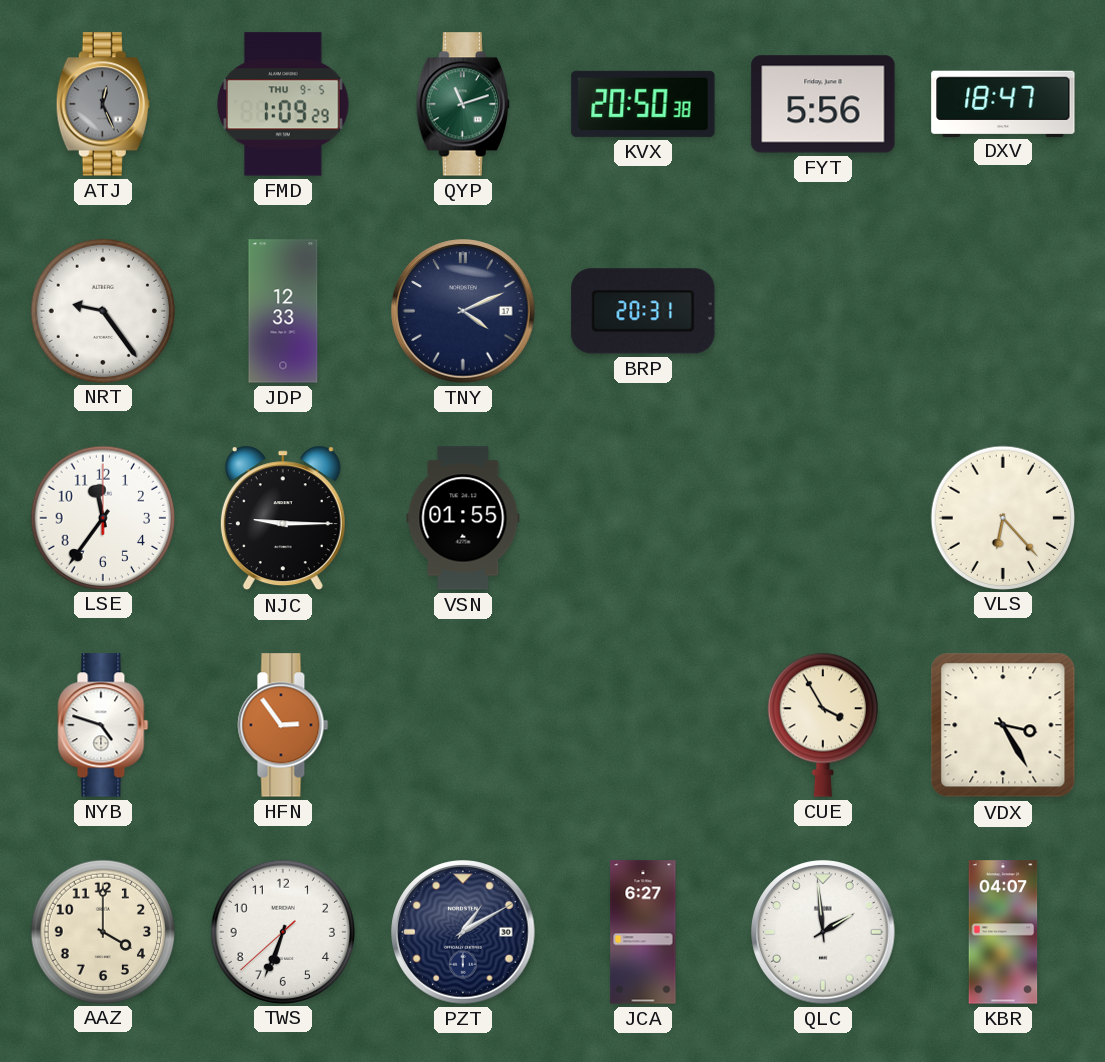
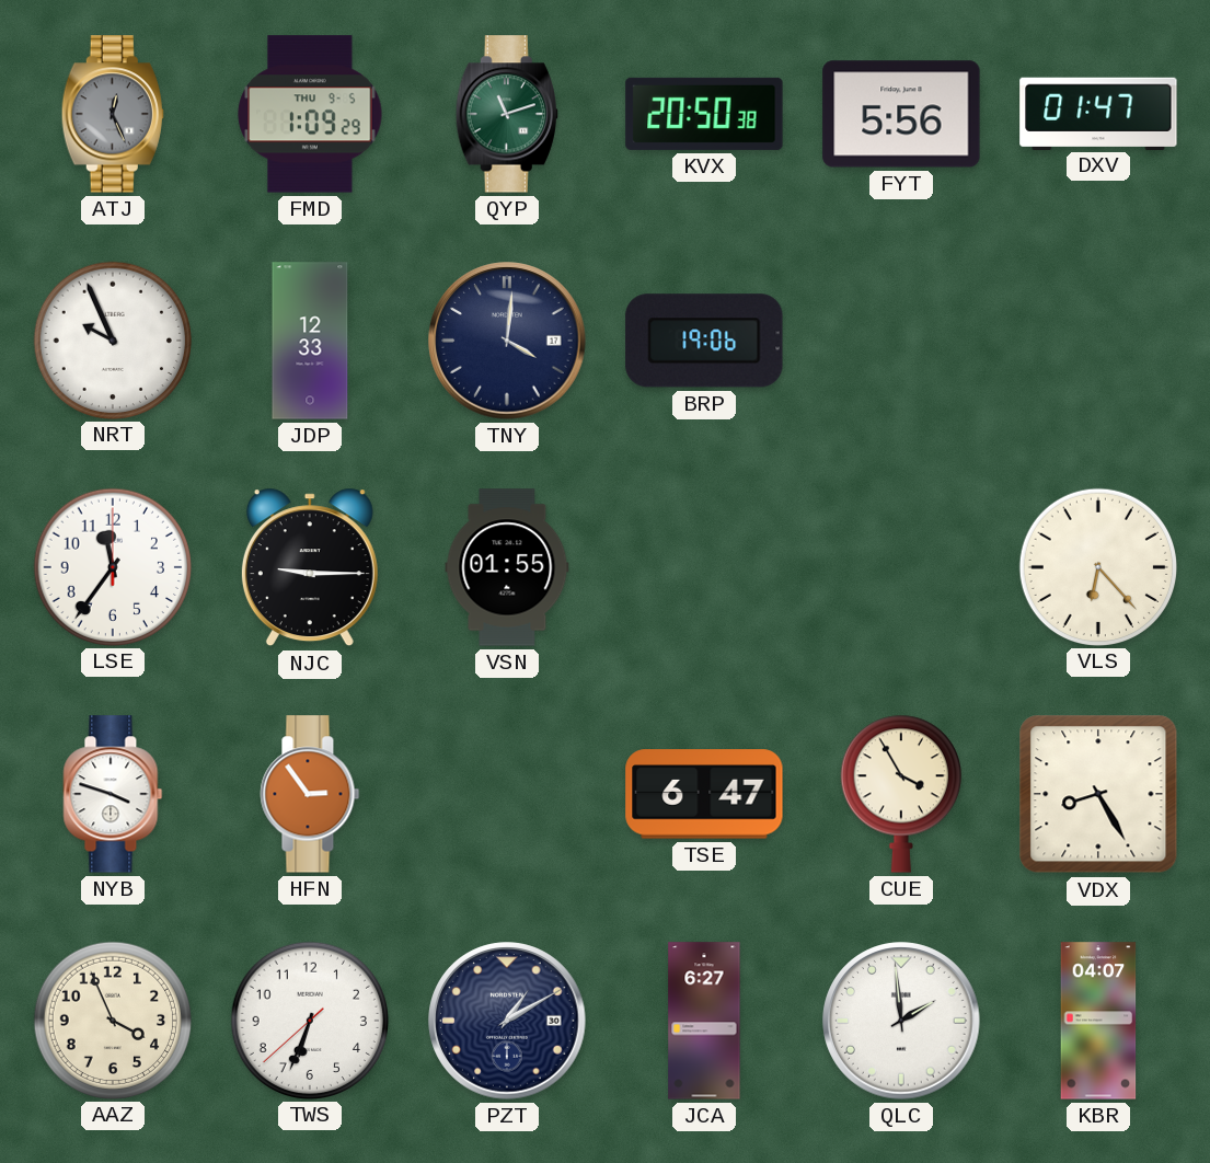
DXV: 18:47 -> 01:47 (1098, 113)
NRT: 9:24 -> 9:56 (112, 339)
TNY: 4:11 -> 4:01 (507, 341)
BRP: 20:31 -> 19:06 (704, 341)
NYB: 4:48 -> 3:48 (113, 794)
TSE: none -> 6:47 (704, 794)
VDX: 3:25 -> 8:25 (1098, 794)
AAZ: 4:00 -> 3:56 (112, 1020)
